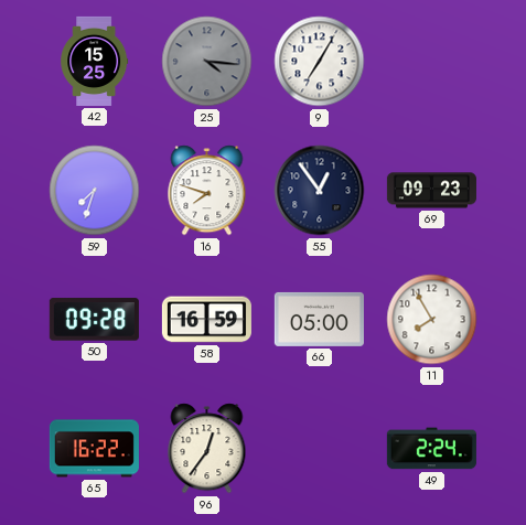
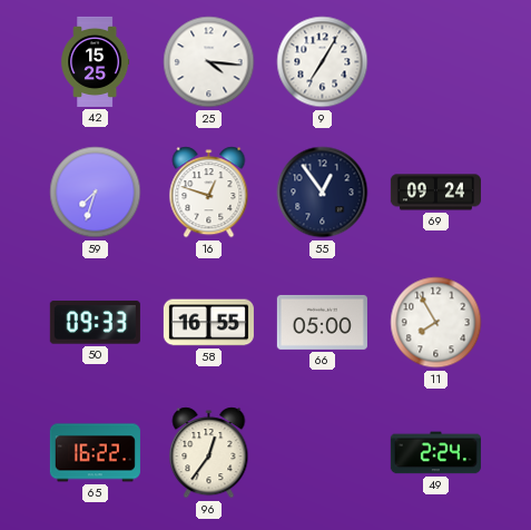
25 dial: grey -> white (209, 62)
16: 7:48 -> 12:48 (209, 193)
69: 09:23 -> 09:24 (435, 193)
50: 09:28 -> 09:33 (95, 323)
58: 16:59 -> 16:55 (208, 323)
